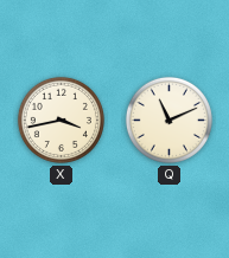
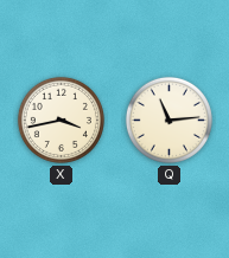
Q: 11:11 -> 11:14 (168, 120)
